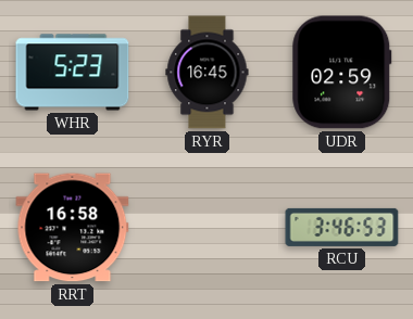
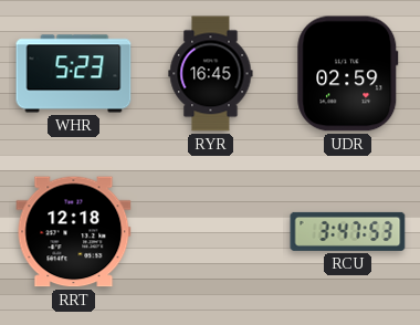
RRT: 16:58 -> 12:18 (74, 232)
RCU: 3:46 -> 3:47 (348, 231)
